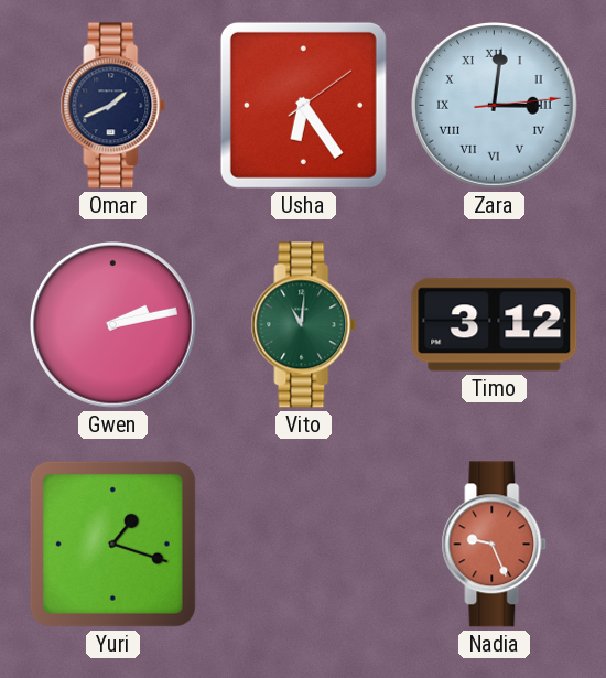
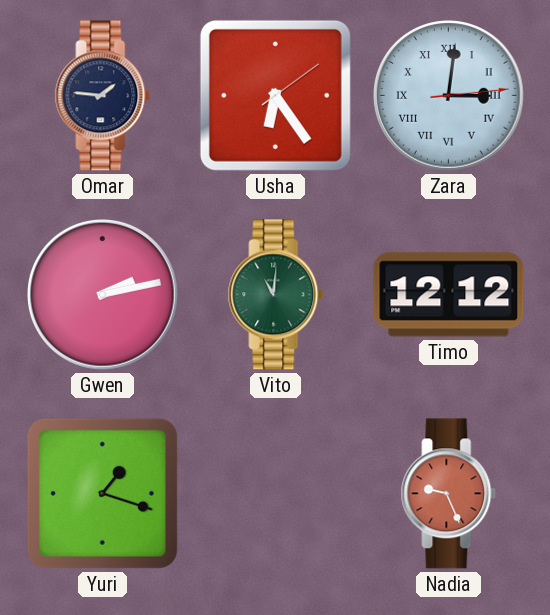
Omar: 1:41 -> 1:46 (103, 96)
Timo: 3:12 -> 12:12 (449, 295)
